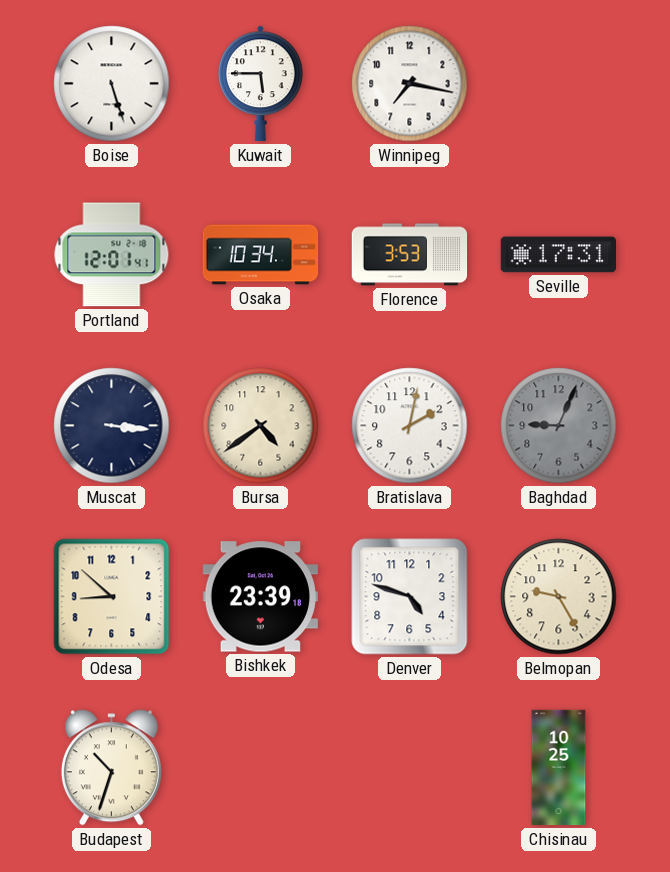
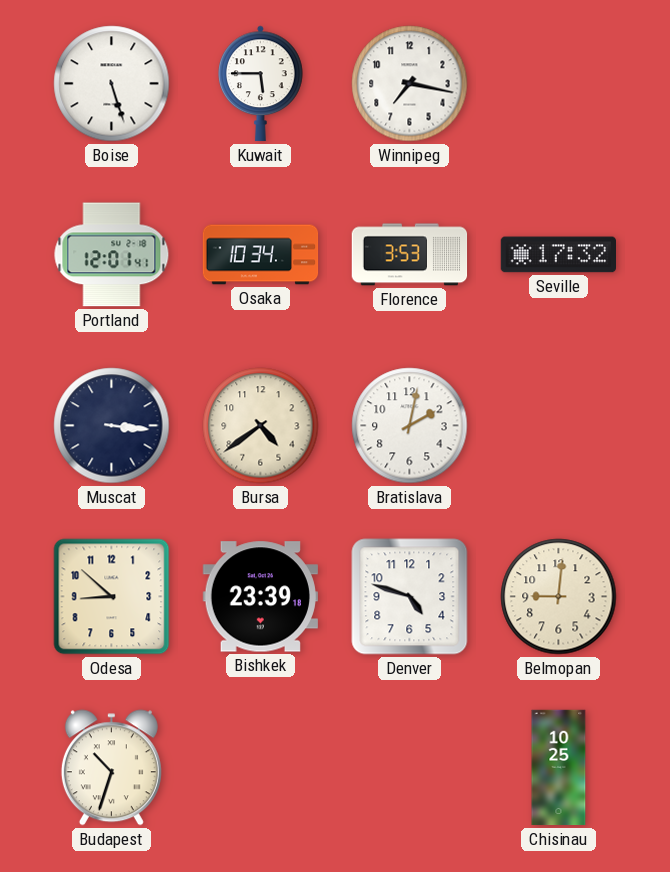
Seville: 17:31 -> 17:32 (558, 255)
Baghdad: 9:04 -> none (559, 426)
Belmopan: 9:25 -> 9:01 (559, 597)
